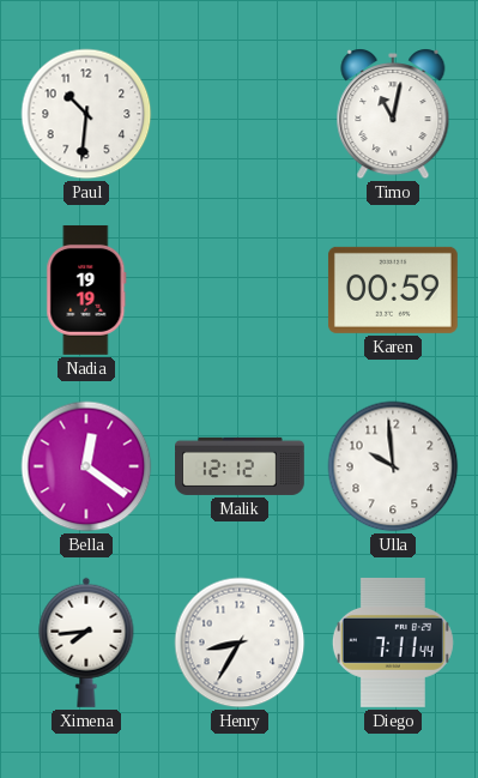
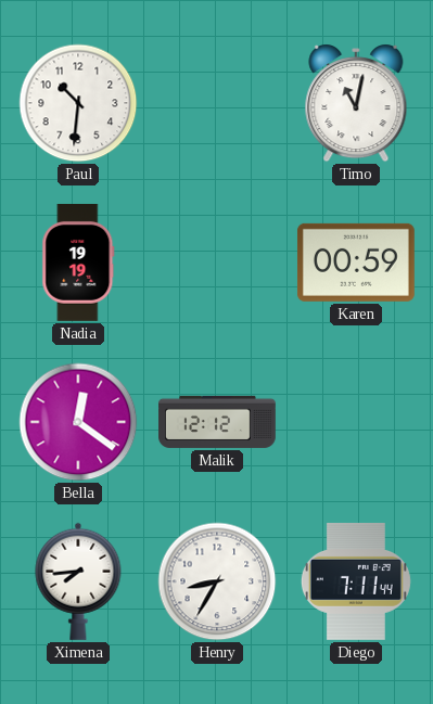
Ulla: 9:59 -> none (393, 466)
